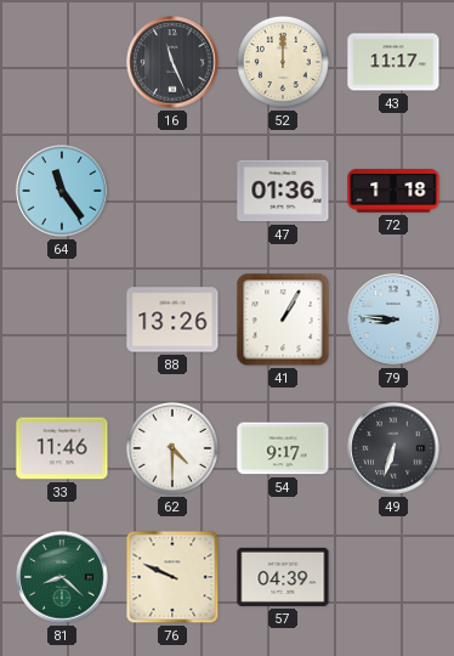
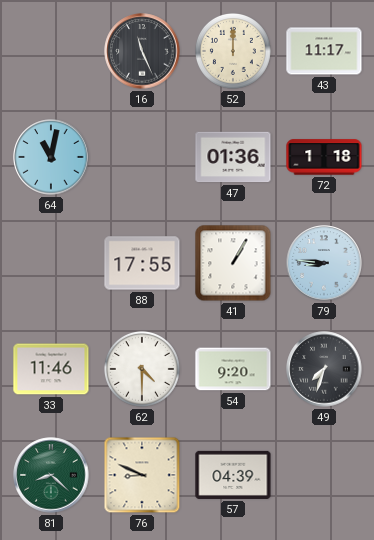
64: 11:24 -> 11:02 (51, 157)
88: 13:26 -> 17:55 (142, 263)
54: 9:17 -> 9:20 (233, 369)
49: 6:33 -> 7:33 (324, 369)
76: 9:49 -> 8:49 (142, 475)
